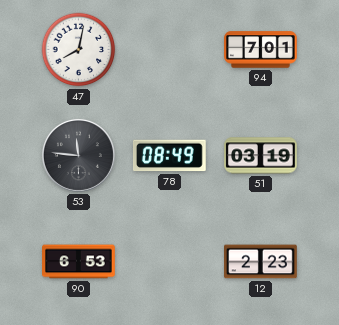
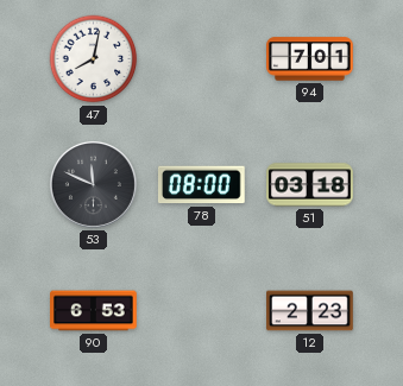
53: 11:46 -> 11:49 (93, 184)
78: 08:49 -> 08:00 (201, 185)
51: 03:19 -> 03:18 (310, 185)
